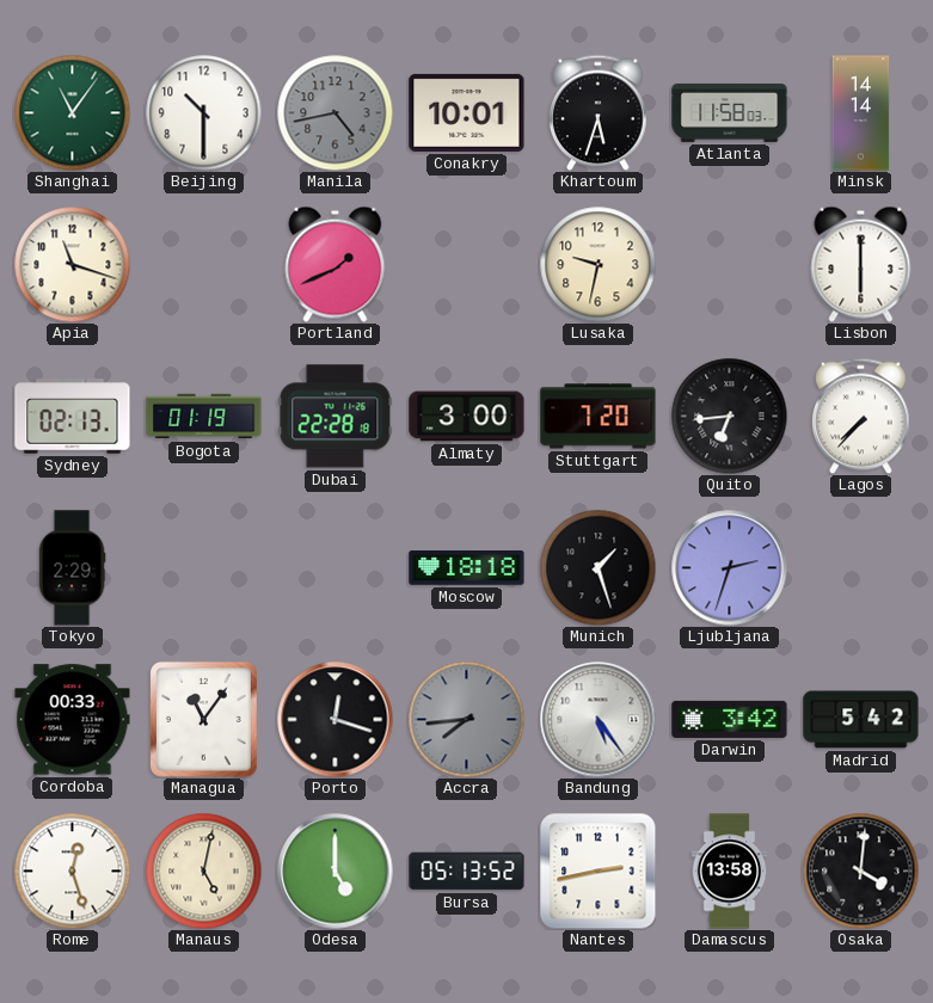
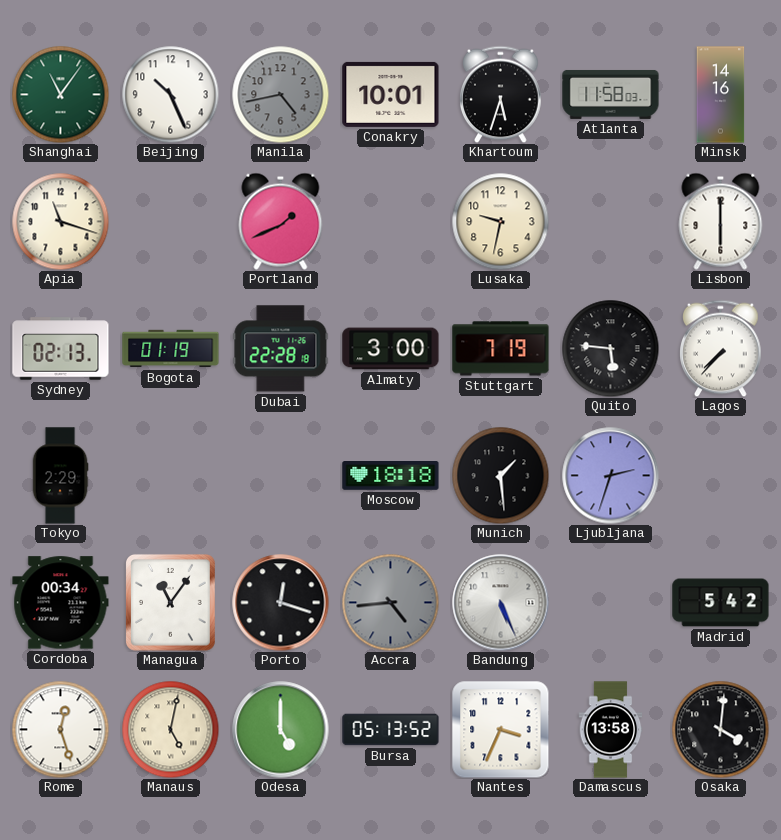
Beijing: 10:30 -> 10:26 (170, 94)
Minsk: 14:14 -> 14:16 (721, 95)
Stuttgart: 7:20 -> 7:19 (501, 349)
Quito: 6:44 -> 5:46 (610, 348)
Munich: 1:27 -> 1:29 (500, 475)
Cordoba: 00:33 -> 00:34 (61, 603)
Accra: 7:44 -> 4:44 (390, 602)
Bandung: 5:24 -> 5:26 (501, 603)
Darwin: 3:42 -> none (730, 719)
Nantes: 2:43 -> 3:34 (501, 730)
